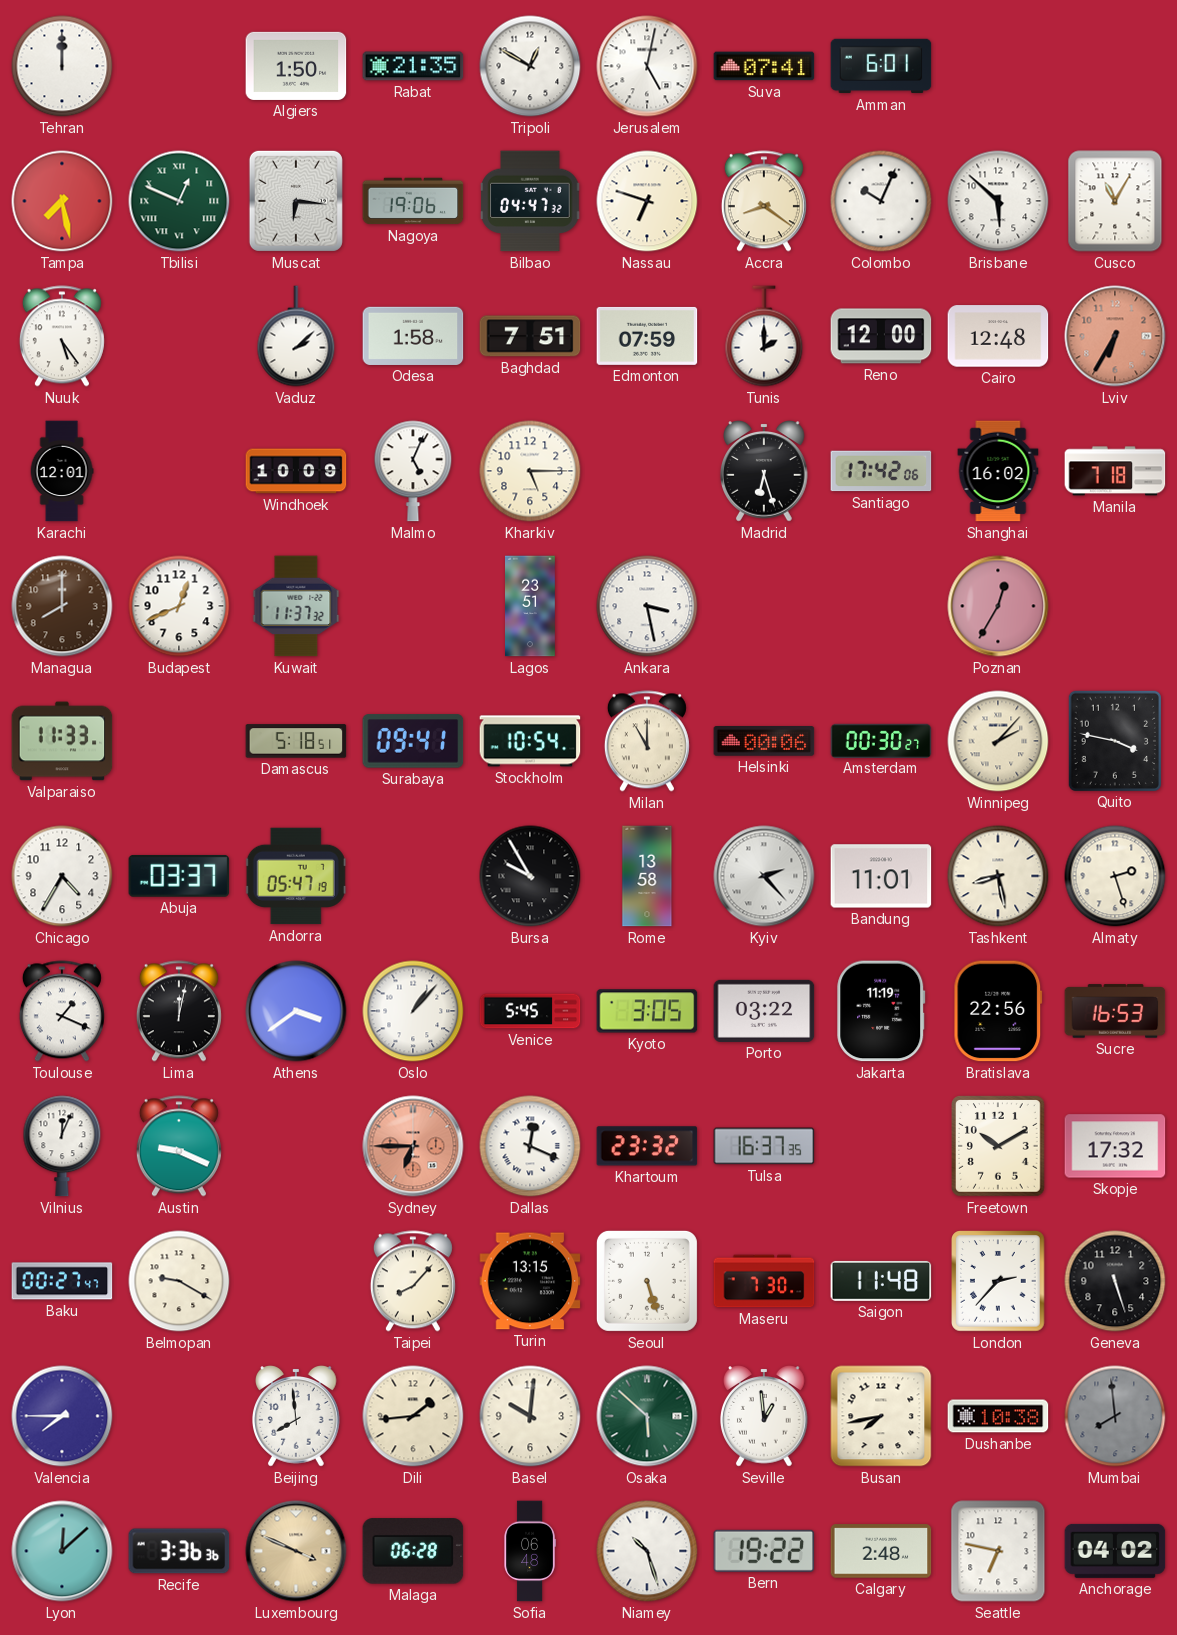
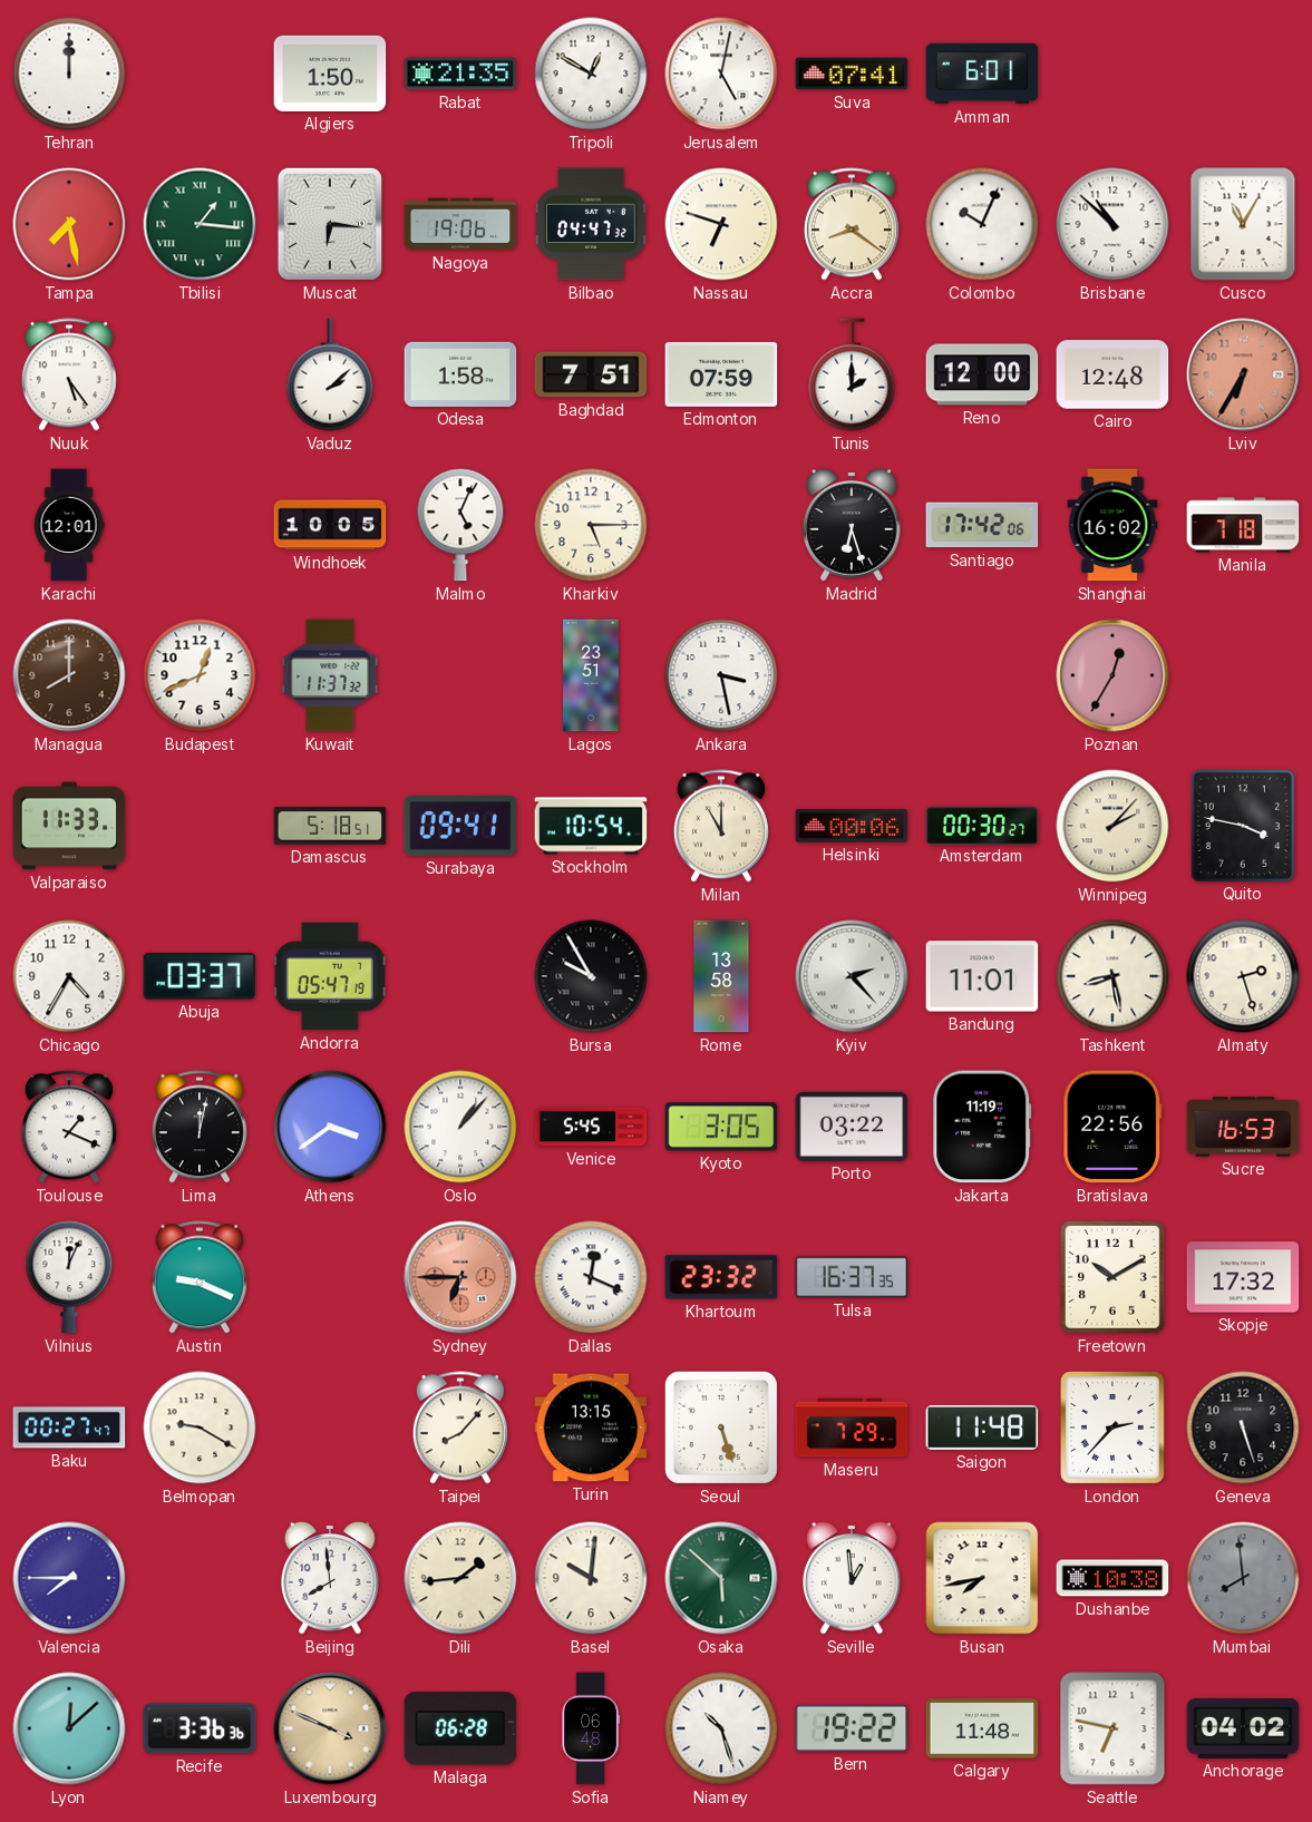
Tbilisi: 12:49 -> 1:16 (200, 224)
Brisbane: 5:52 -> 10:52 (1112, 224)
Windhoek: 10:09 -> 10:05 (330, 525)
Maseru: 7:30 -> 7:29 (852, 1428)
Calgary: 2:48 -> 11:48 (982, 1728)
